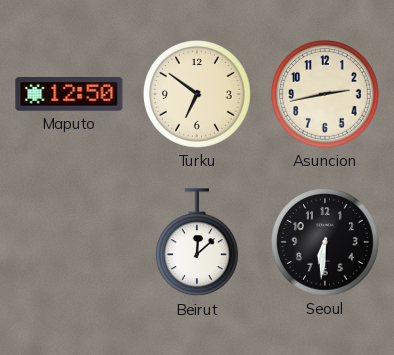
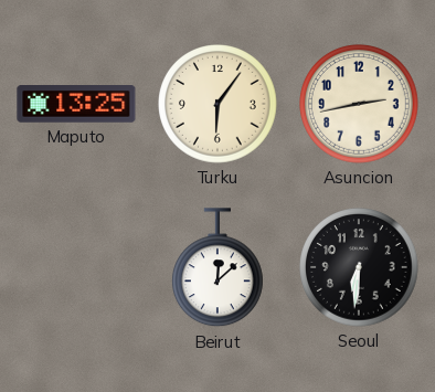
Maputo: 12:50 -> 13:25 (76, 105)
Turku: 6:51 -> 6:06 (219, 105)
